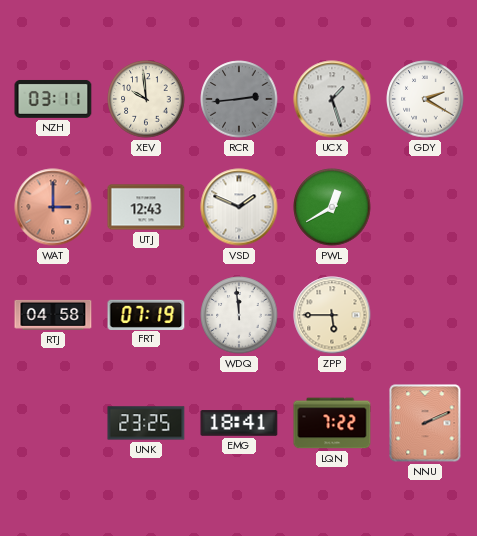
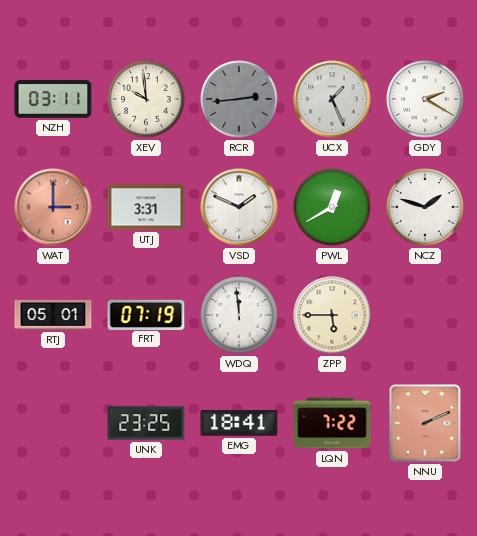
UCX: 1:27 -> 1:26 (332, 99)
UTJ: 12:43 -> 3:31 (146, 207)
NCZ: none -> 1:48 (425, 207)
RTJ: 04:58 -> 05:01 (53, 315)
